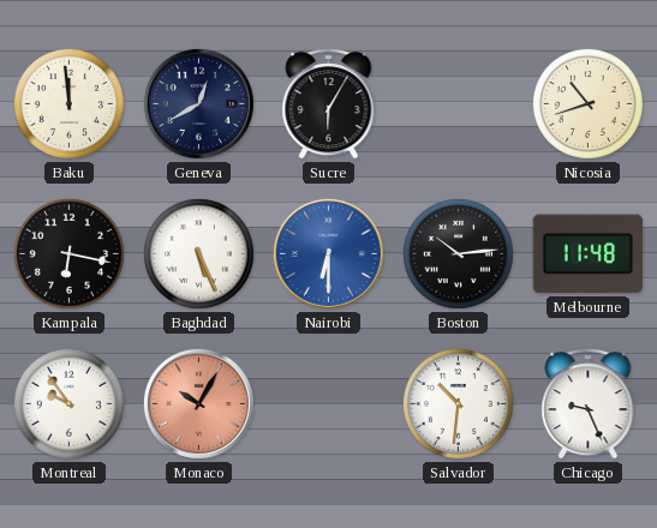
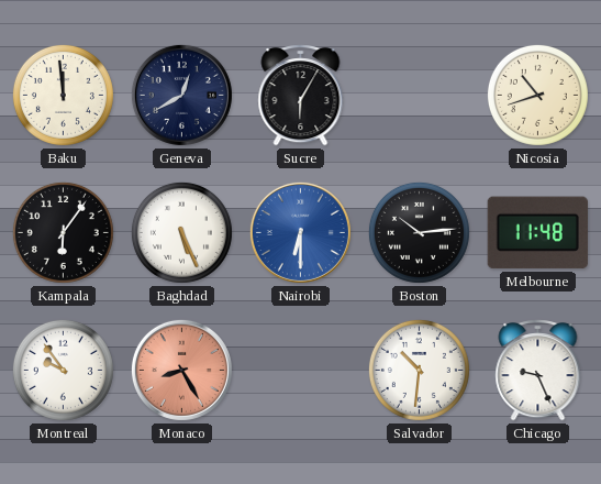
Kampala: 6:17 -> 6:06 (63, 232)
Monaco: 10:05 -> 8:25 (181, 370)
